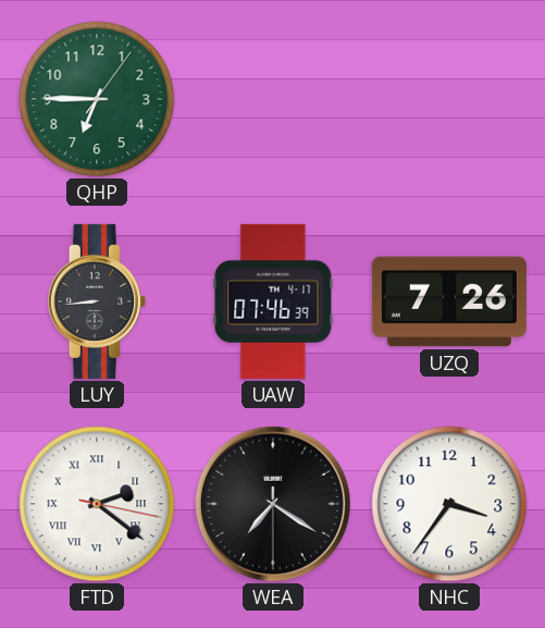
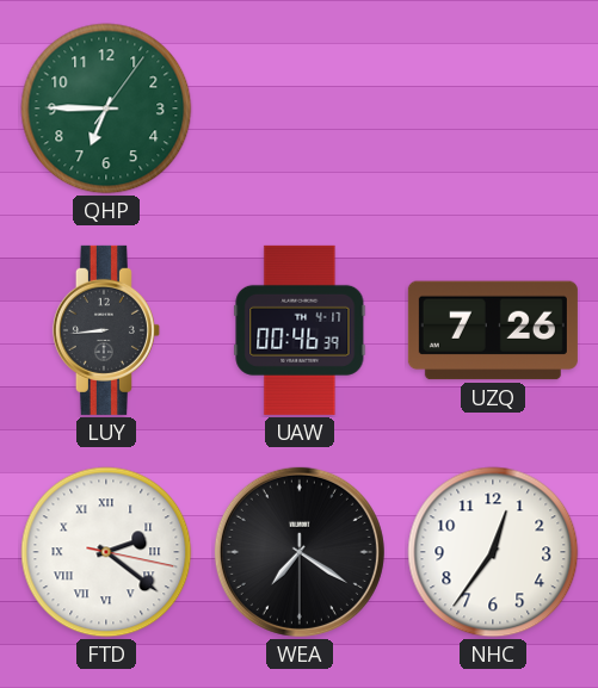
UAW: 07:46 -> 00:46 (300, 330)
NHC: 3:36 -> 12:36 (493, 552)
